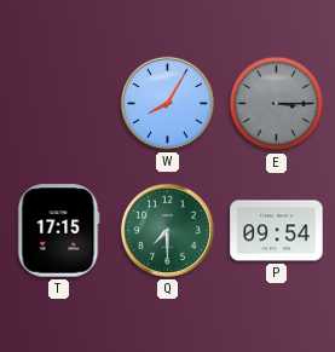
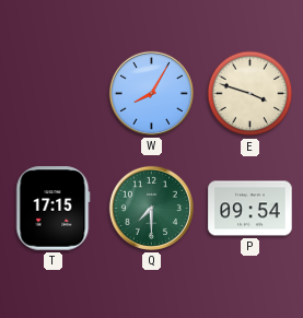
E: 3:15 -> 3:48 (250, 94)
E dial: grey -> cream (250, 94)
